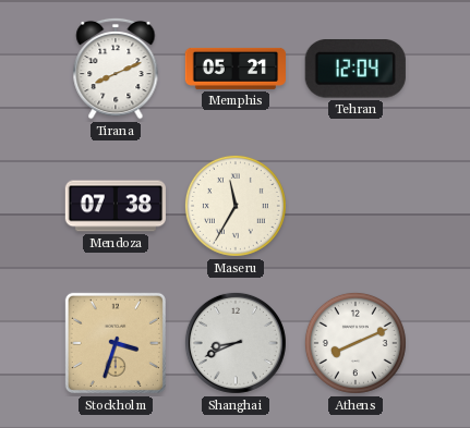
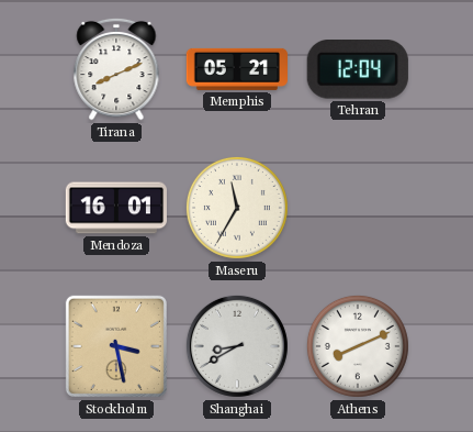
Mendoza: 07:38 -> 16:01 (115, 208)
Stockholm: 3:33 -> 3:28 (116, 346)
Shanghai: 8:41 -> 8:40 (237, 346)
